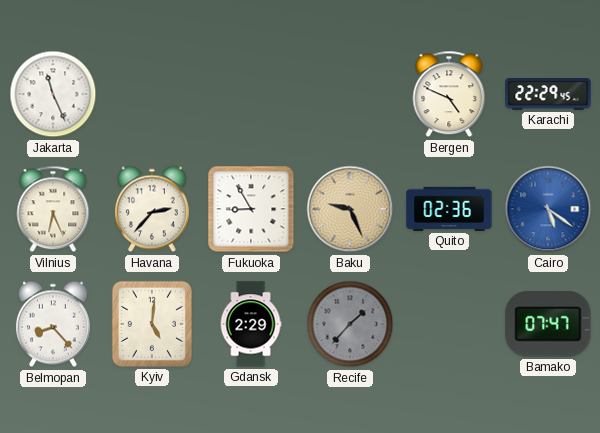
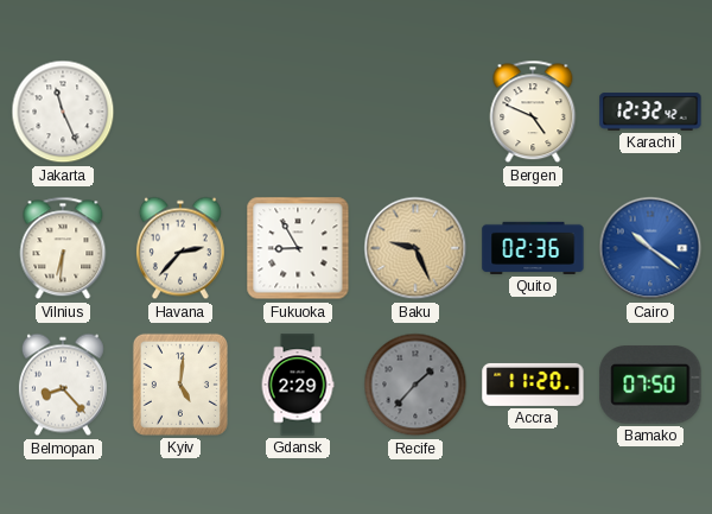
Karachi: 22:29 -> 12:32 (650, 112)
Vilnius: 6:26 -> 6:31 (63, 248)
Cairo: 5:21 -> 10:21 (650, 248)
Accra: none -> 11:20 (533, 385)
Bamako: 07:47 -> 07:50 (650, 385)
